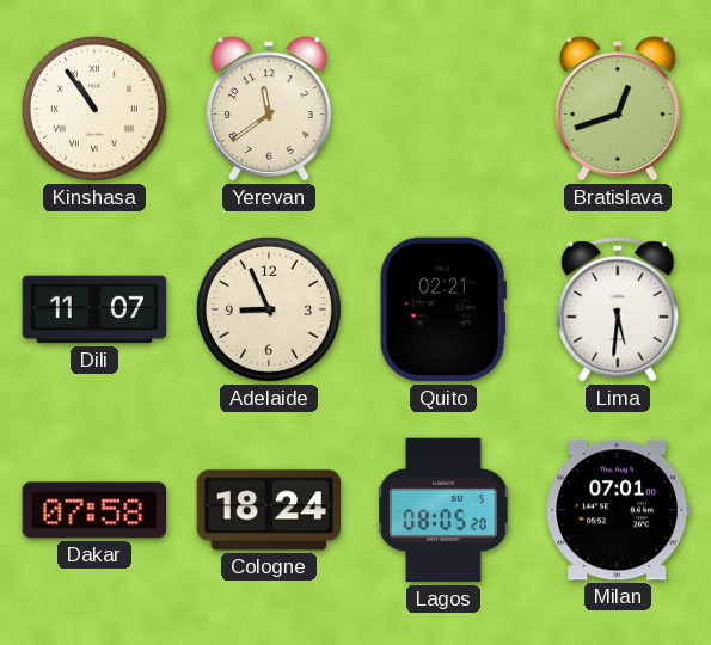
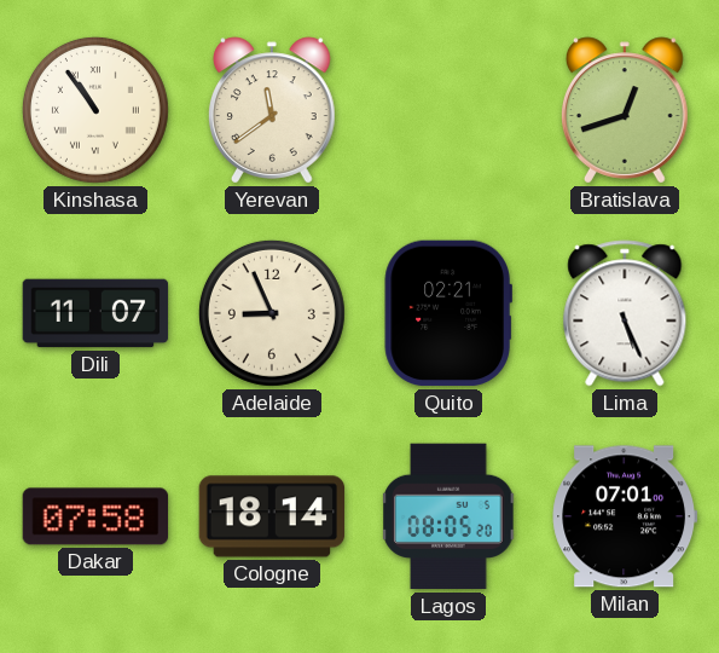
Lima: 5:31 -> 5:26 (625, 313)
Cologne: 18:24 -> 18:14 (272, 516)
